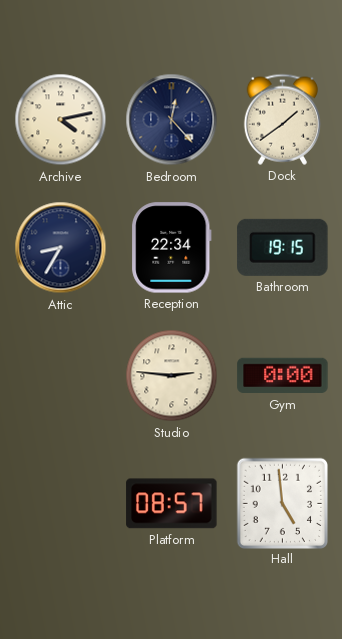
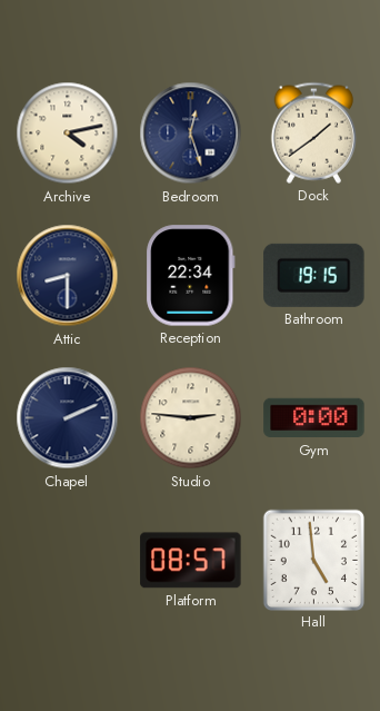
Bedroom: 12:23 -> 12:27 (191, 134)
Attic: 8:35 -> 8:30 (68, 276)
Chapel: none -> 2:11 (68, 418)
